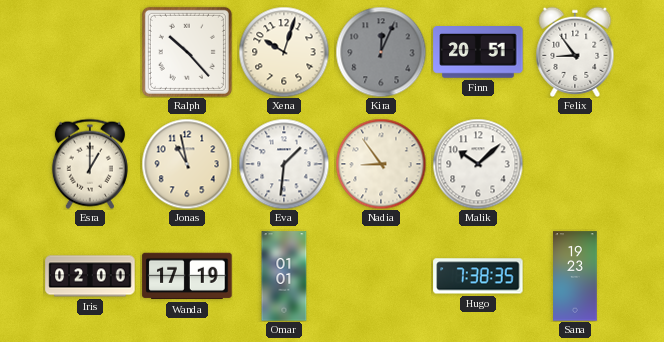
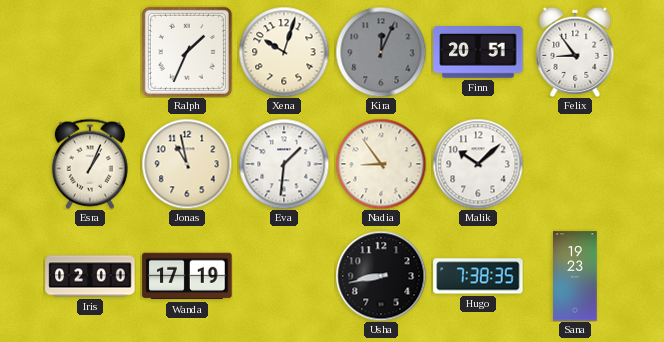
Ralph: 10:23 -> 1:34 (187, 52)
Esra: 1:00 -> 1:04 (90, 164)
Omar: 01:01 -> none (284, 276)
Usha: none -> 8:43 (381, 276)
